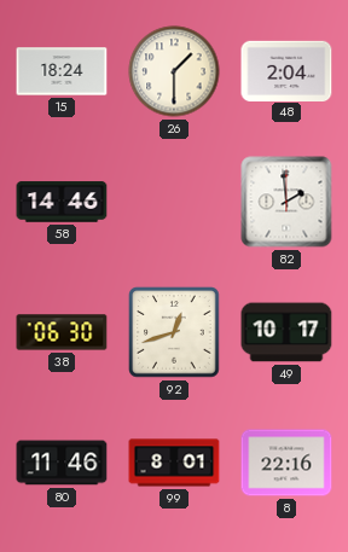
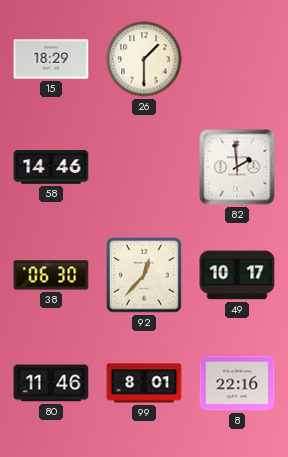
15: 18:24 -> 18:29 (51, 59)
48: 2:04 -> none (286, 70)
92: 12:42 -> 12:37 (144, 275)
